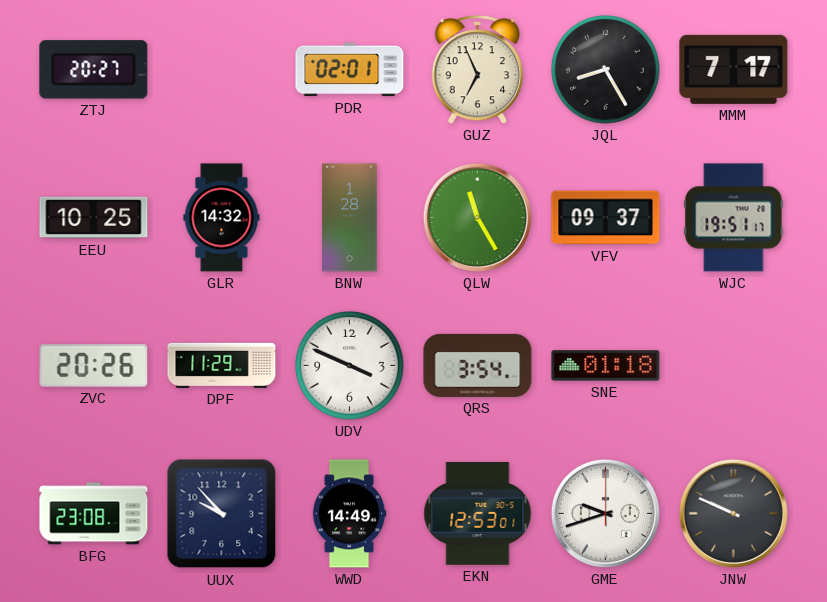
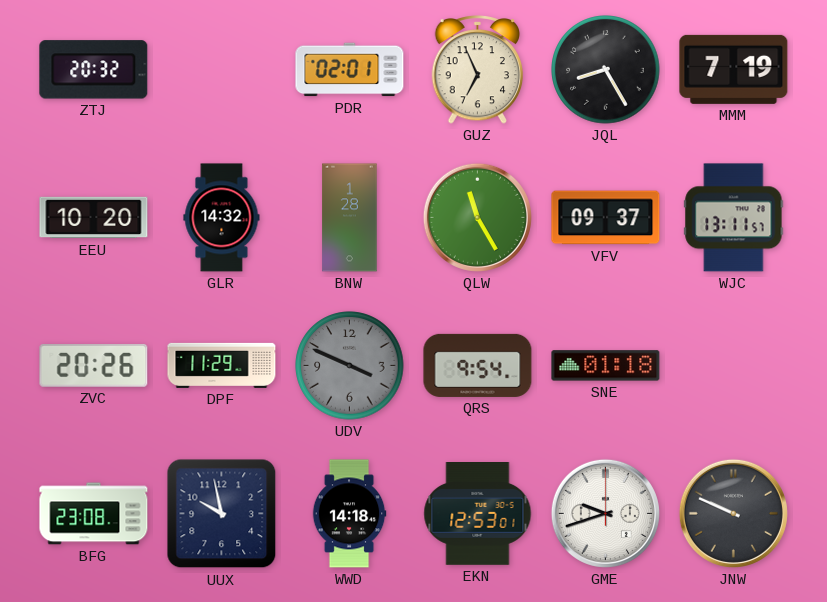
ZTJ: 20:27 -> 20:32 (94, 70)
MMM: 7:17 -> 7:19 (734, 69)
EEU: 10:25 -> 10:20 (94, 218)
WJC: 19:51 -> 13:11 (734, 218)
UDV dial: white -> grey (350, 366)
QRS: 3:54 -> 9:54 (478, 365)
UUX: 9:53 -> 9:58 (222, 514)
WWD: 14:49 -> 14:18 (349, 514)
